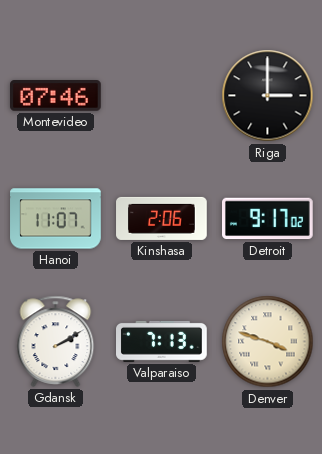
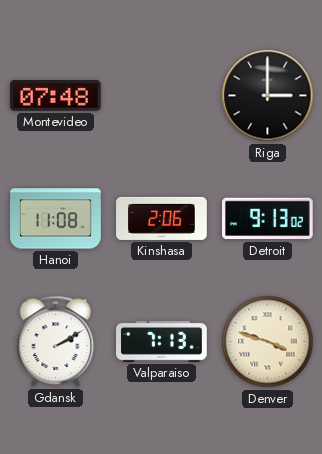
Montevideo: 07:46 -> 07:48 (56, 96)
Hanoi: 11:07 -> 11:08 (56, 219)
Detroit: 9:17 -> 9:13 (268, 219)
